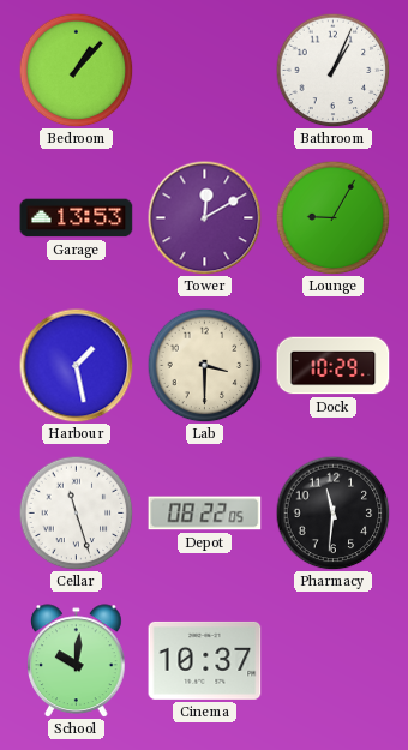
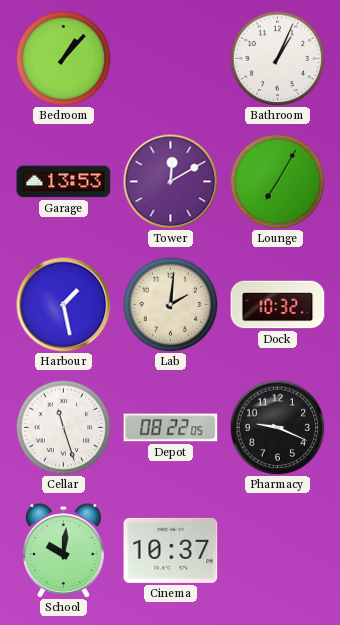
Lounge: 9:05 -> 7:05 (277, 181)
Lab: 3:30 -> 2:01 (170, 304)
Dock: 10:29 -> 10:32 (278, 305)
Pharmacy: 11:31 -> 9:19 (277, 427)
